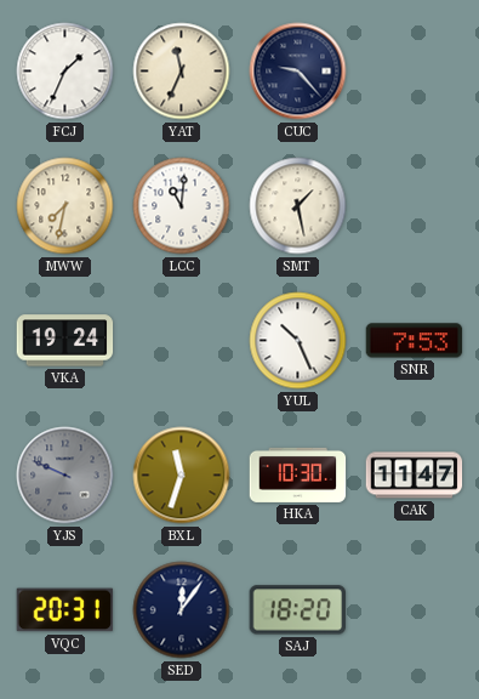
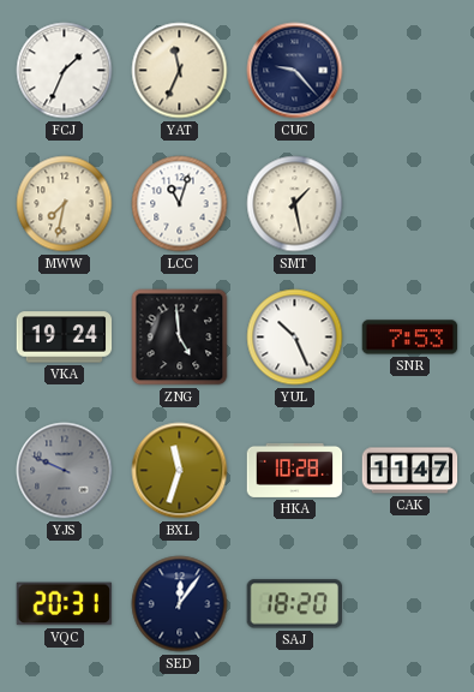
LCC: 11:01 -> 11:03 (180, 204)
ZNG: none -> 4:59 (180, 338)
HKA: 10:30 -> 10:28 (295, 470)
